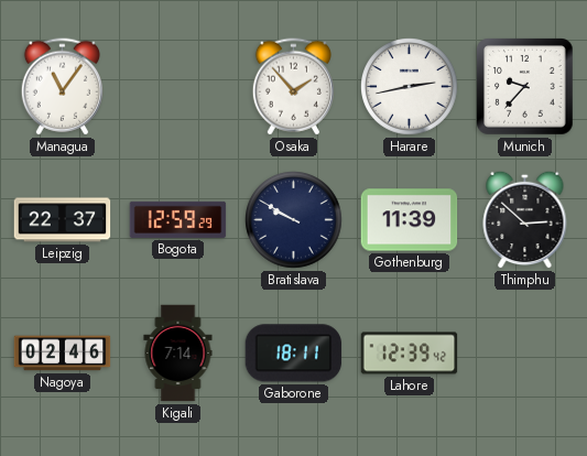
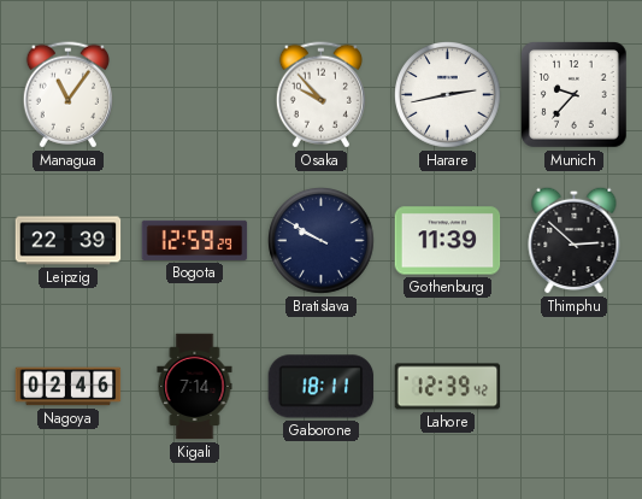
Osaka: 1:53 -> 9:53 (320, 95)
Leipzig: 22:37 -> 22:39 (69, 241)
